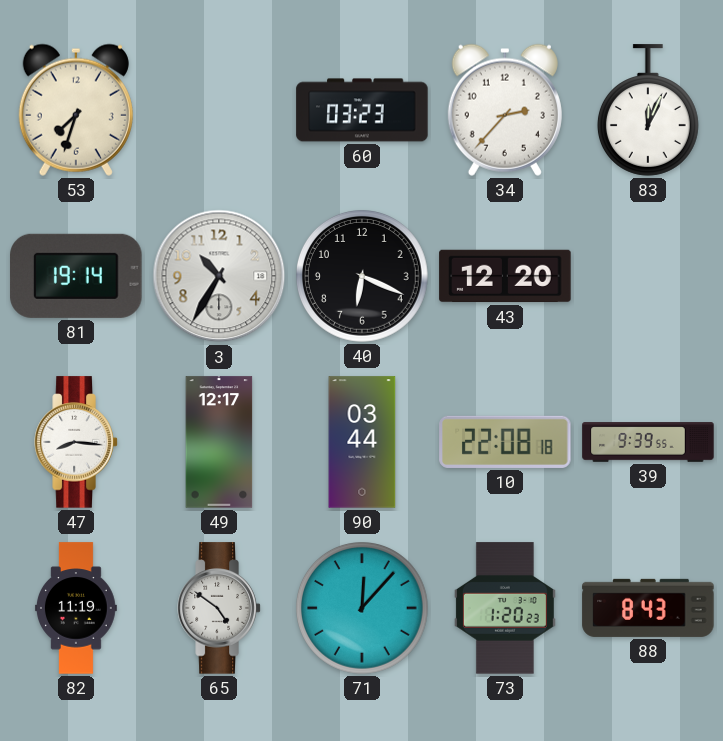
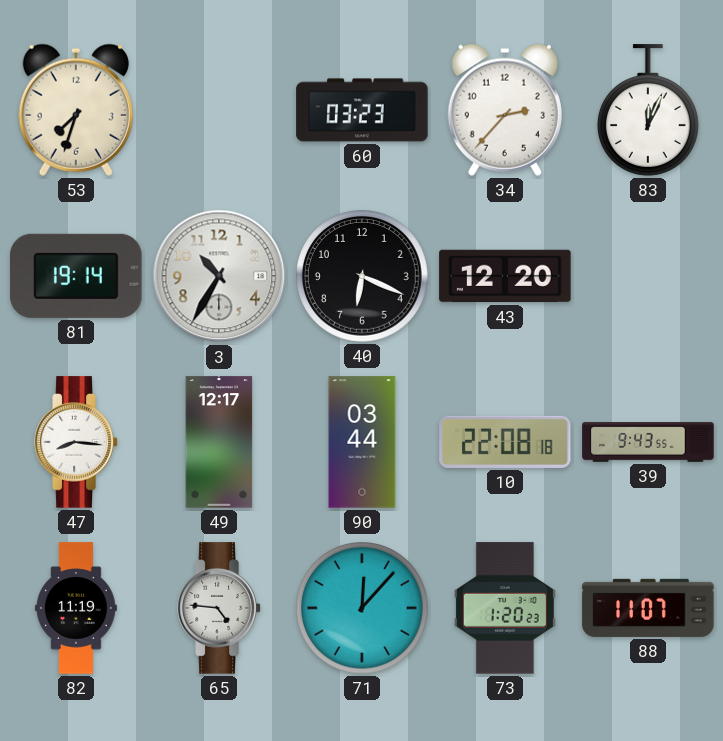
39: 9:39 -> 9:43 (648, 442)
65: 4:51 -> 4:46 (219, 608)
88: 8:43 -> 11:07 (648, 608)
